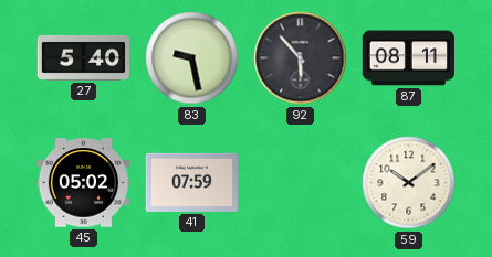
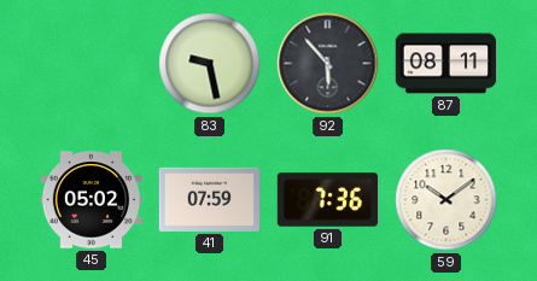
27: 5:40 -> none (84, 57)
91: none -> 7:36 (327, 200)
